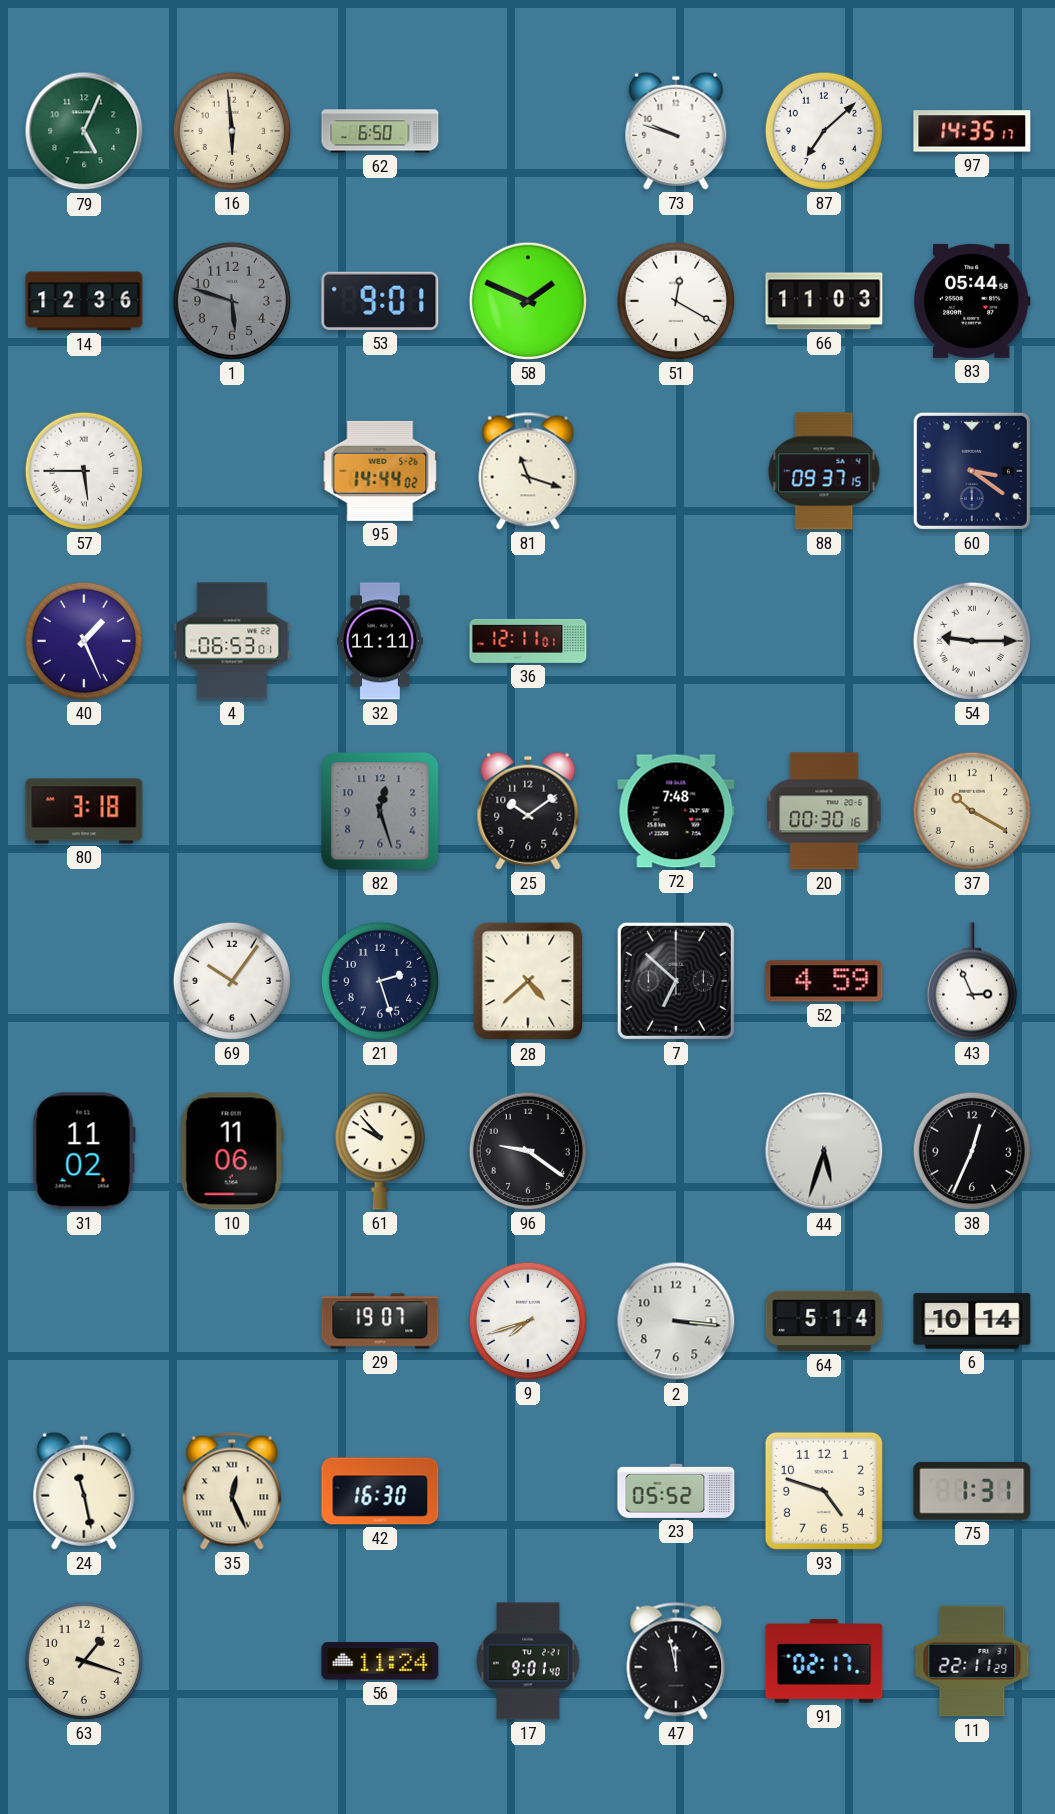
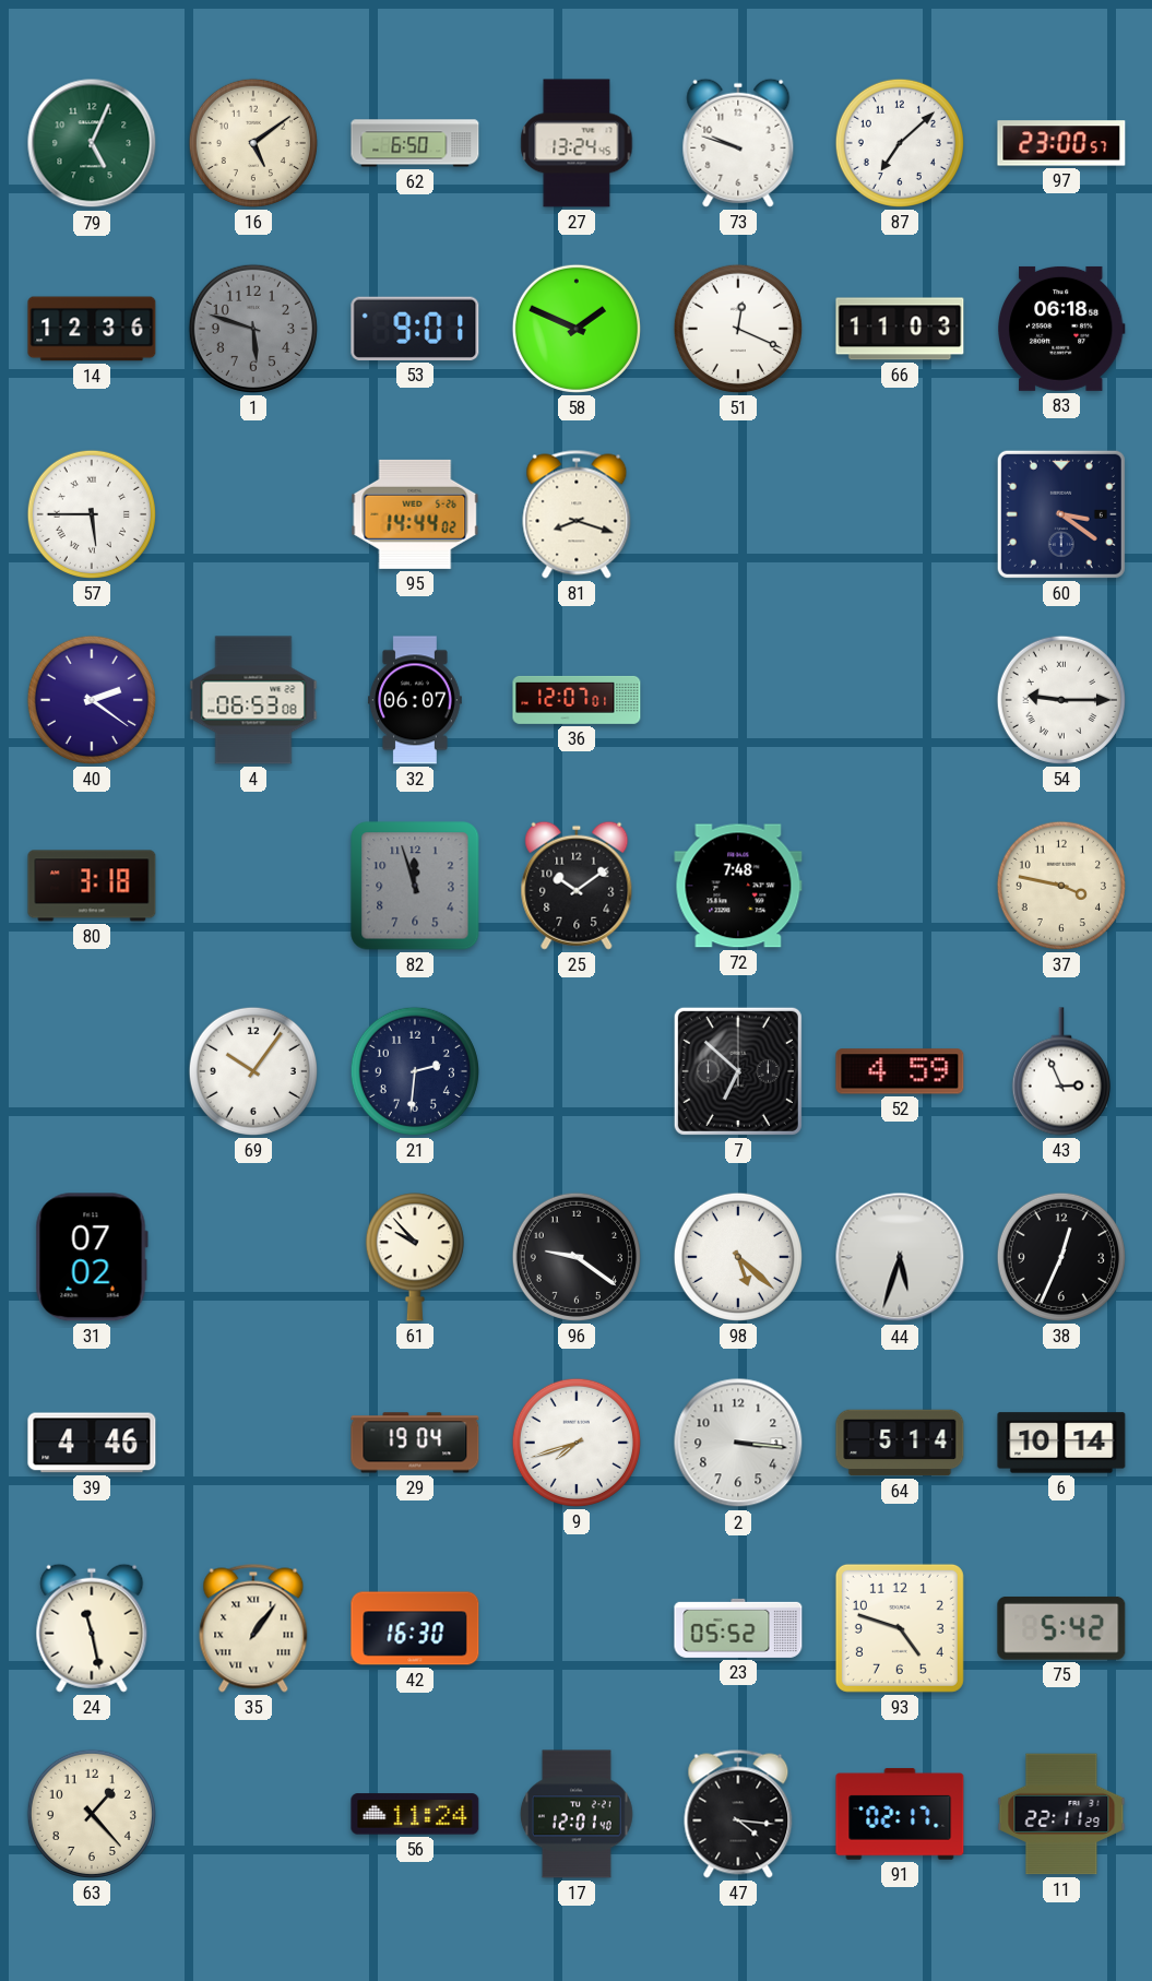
16: 5:59 -> 5:09 (253, 143)
27: none -> 13:24 (577, 143)
97: 14:35 -> 23:00 (1061, 143)
51: 12:20 -> 12:19 (738, 329)
83: 05:44 -> 06:18 (1061, 329)
81: 11:18 -> 8:18 (577, 514)
88: 09:37 -> none (824, 471)
40: 1:26 -> 2:21 (92, 700)
4: 06:53:01 -> 06:53:08 (253, 700)
32: 11:11 -> 06:07 (415, 700)
36: 12:11 -> 12:07 (577, 700)
82: 12:27 -> 11:57 (415, 886)
20: 00:30 -> none (824, 811)
37: 10:20 -> 3:47 (1061, 886)
21: 2:27 -> 2:31 (415, 1071)
28: 4:38 -> none (528, 981)
31: 11:02 -> 07:02 (92, 1257)
10: 11:06 -> none (232, 1151)
98: none -> 5:22 (738, 1257)
39: none -> 4:46 (92, 1443)
29: 19:07 -> 19:04 (415, 1443)
35: 12:26 -> 1:06 (253, 1628)
75: 1:31 -> 5:42 (1061, 1628)
63: 1:18 -> 1:23 (92, 1814)
17: 9:01 -> 12:01 (578, 1814)
47: 11:58 -> 4:16 (738, 1814)
